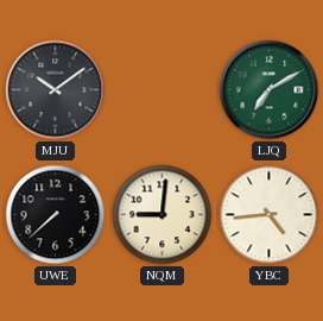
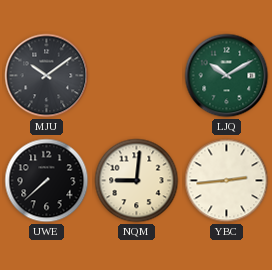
LJQ: 7:10 -> 10:10 (227, 76)
YBC: 4:44 -> 2:44 (227, 181)
